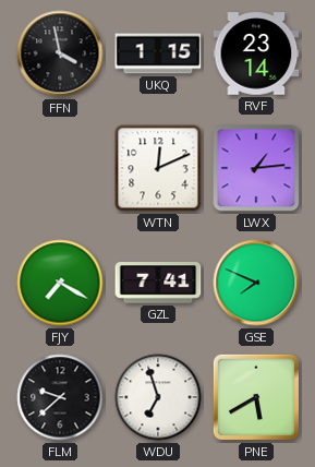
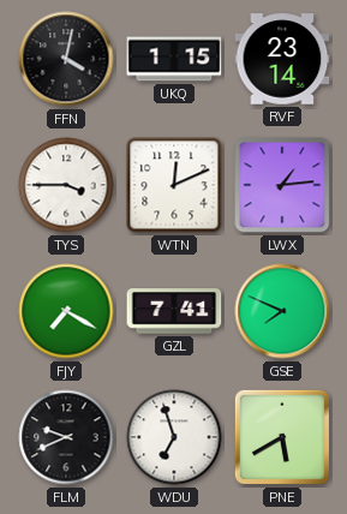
FFN: 3:58 -> 4:02 (66, 59)
TYS: none -> 3:45 (66, 185)
FLM: 9:38 -> 9:41 (66, 437)
